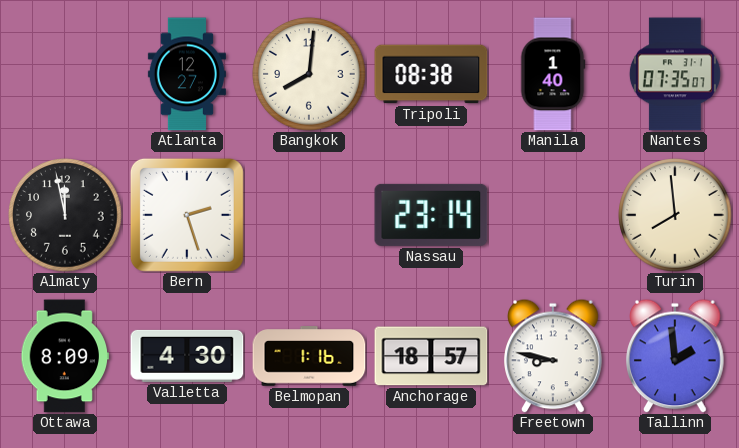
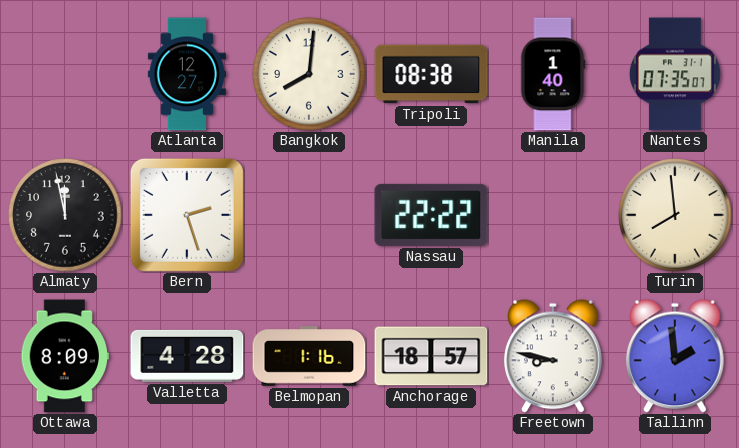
Nassau: 23:14 -> 22:22 (431, 215)
Valletta: 4:30 -> 4:28 (187, 356)
